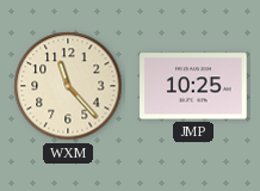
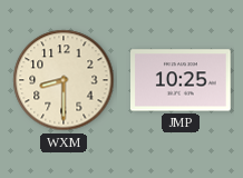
WXM: 11:23 -> 8:30 (64, 80)
